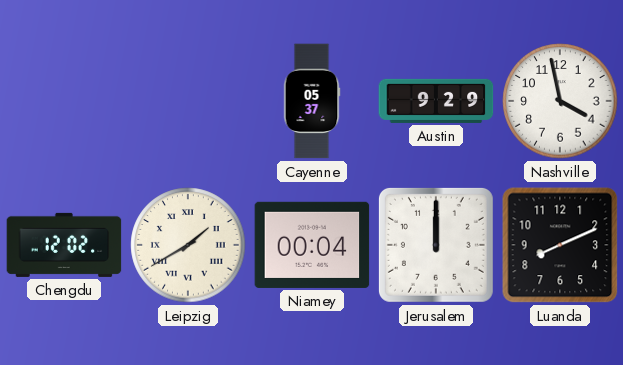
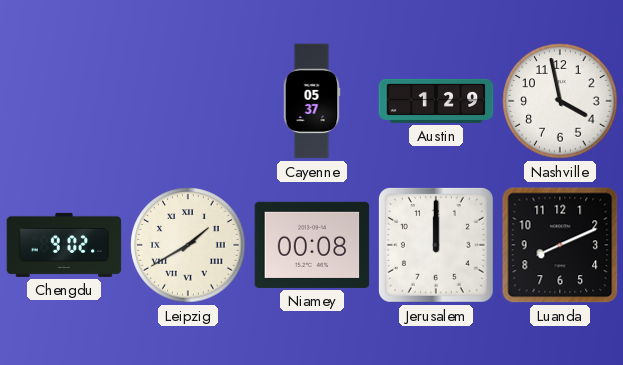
Austin: 9:29 -> 1:29 (436, 101)
Chengdu: 12:02 -> 9:02 (64, 245)
Niamey: 00:04 -> 00:08 (312, 245)
